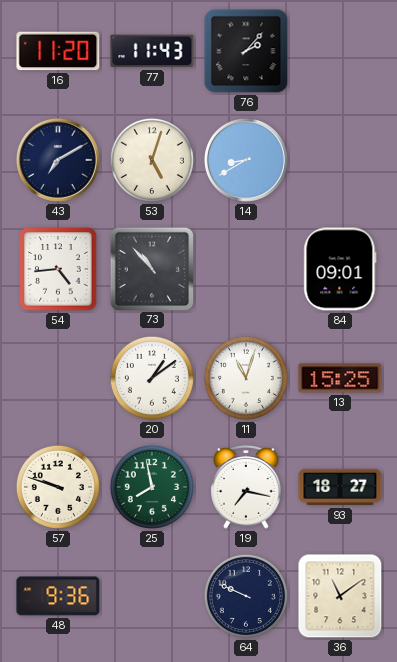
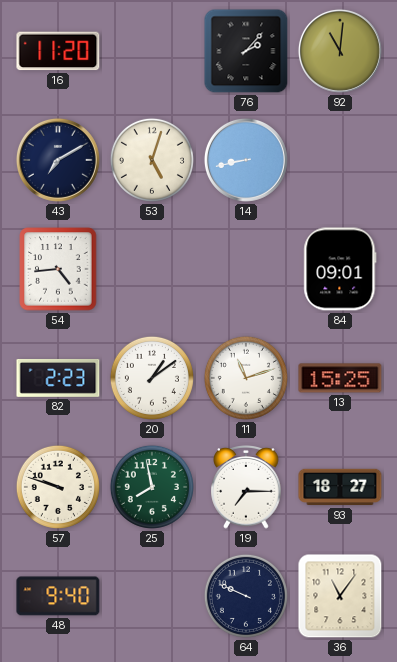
77: 11:43 -> none (152, 51)
92: none -> 11:01 (340, 51)
14: 8:40 -> 8:43 (246, 160)
73: 10:53 -> none (151, 268)
82: none -> 2:23 (58, 378)
11: 11:03 -> 11:12 (246, 378)
19: 7:17 -> 7:15 (246, 488)
48: 9:36 -> 9:40 (58, 596)
36: 11:09 -> 11:06 (340, 596)
